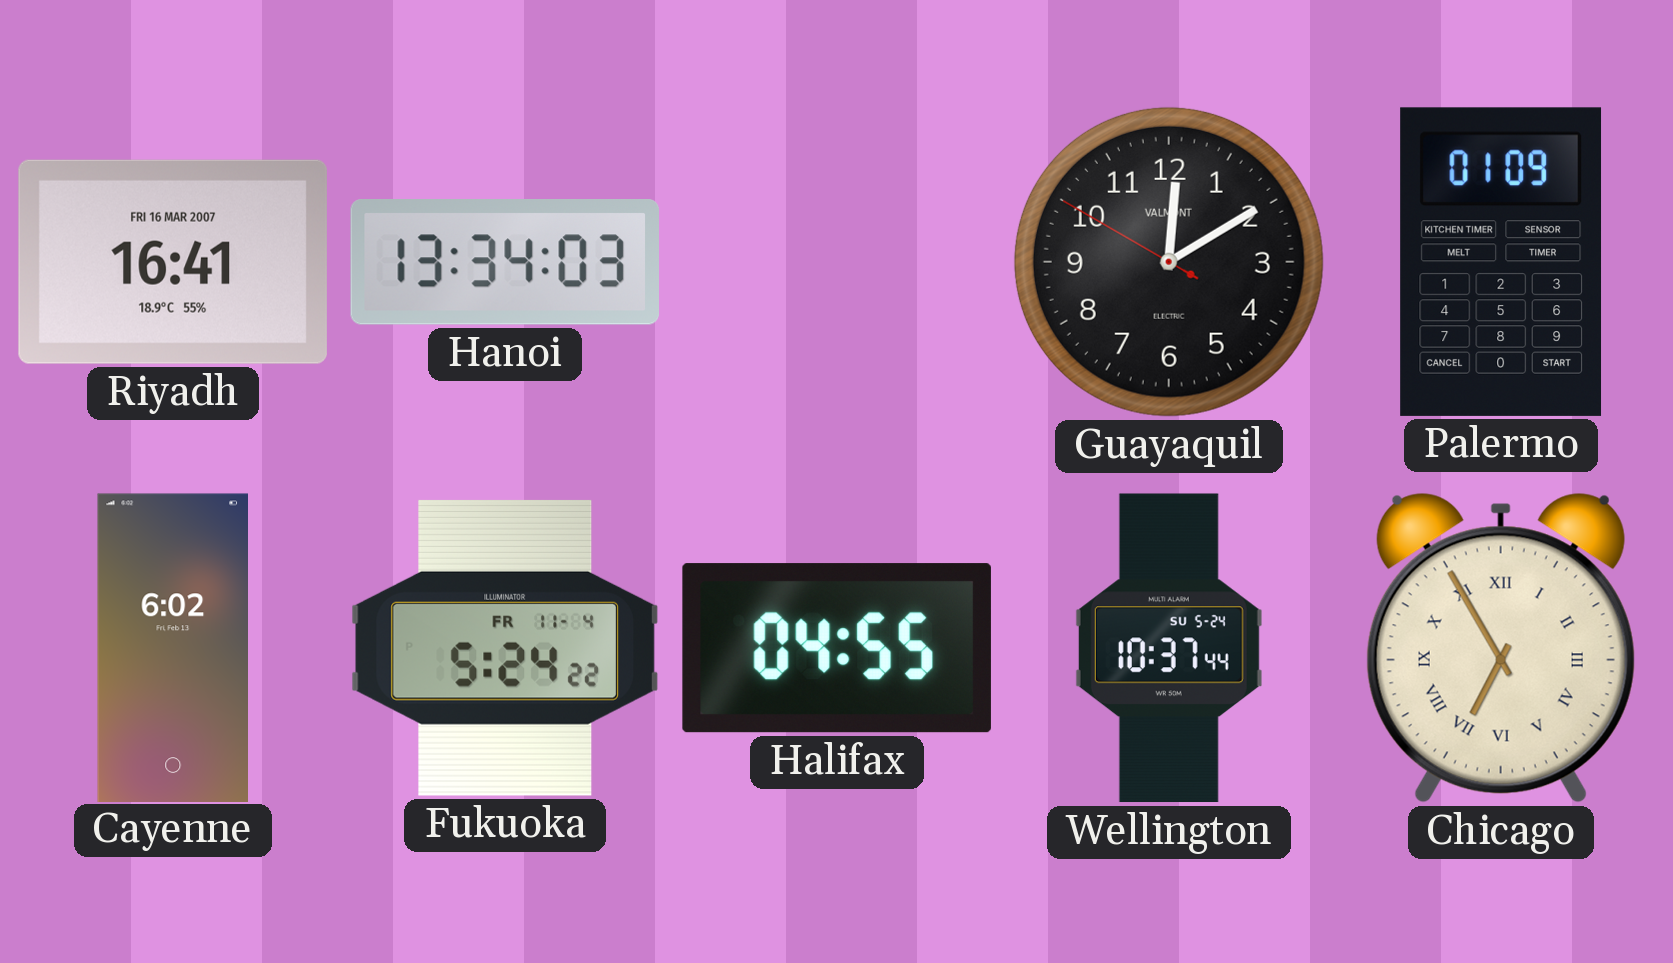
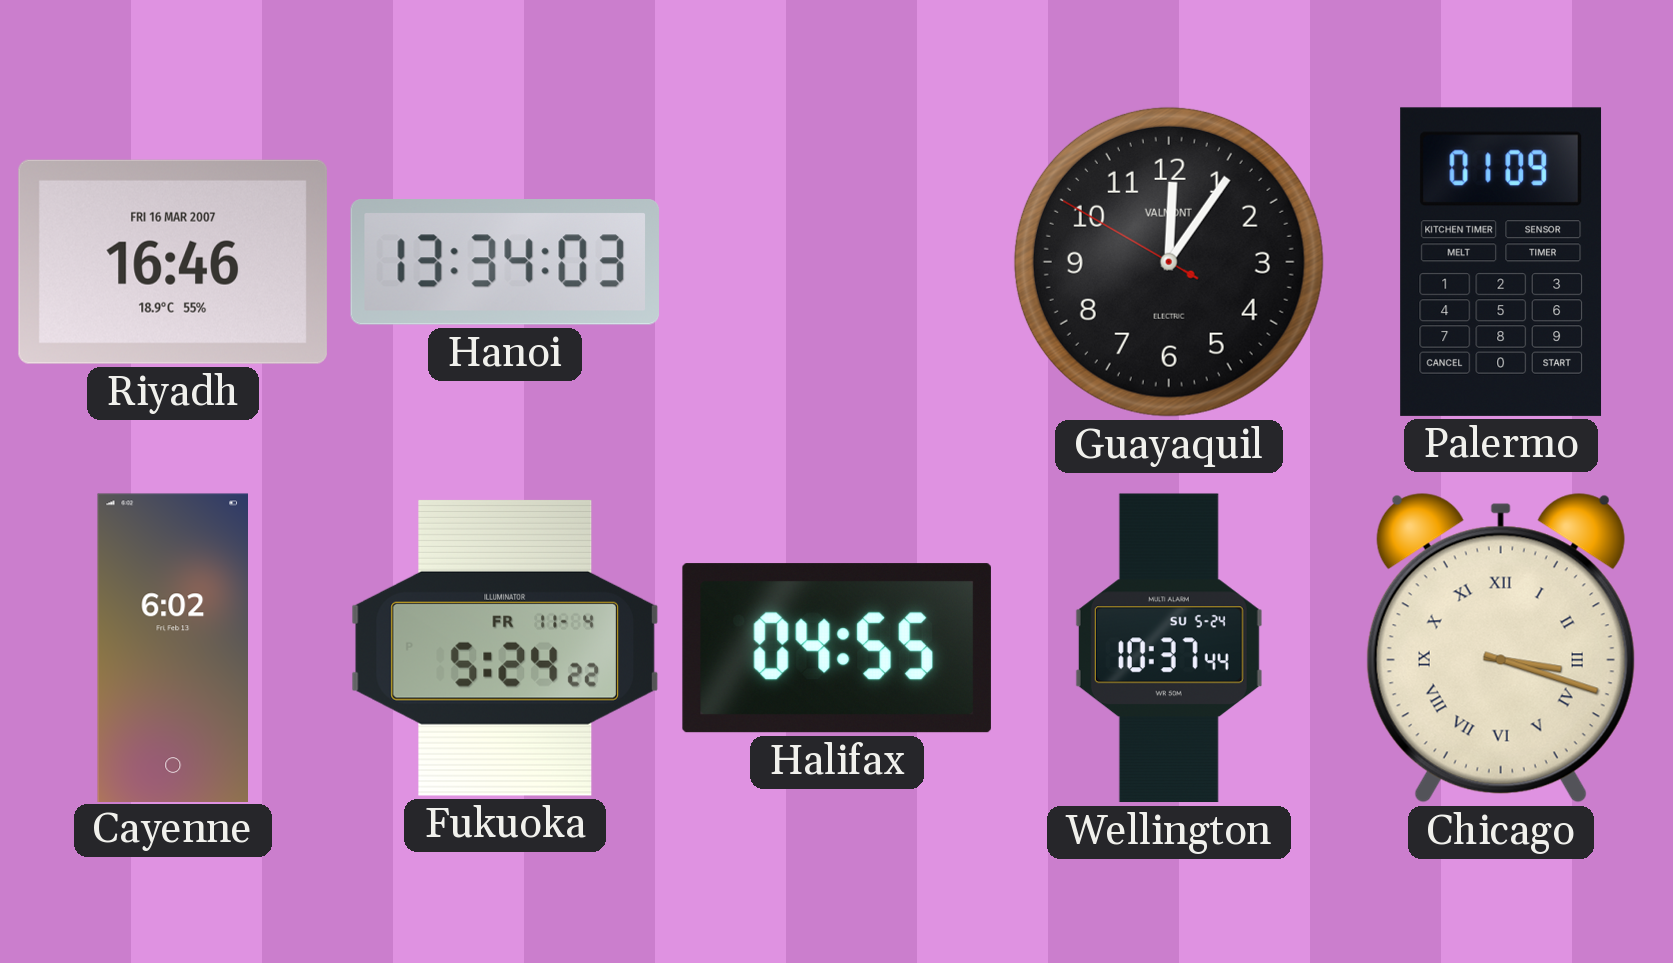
Riyadh: 16:41 -> 16:46 (173, 262)
Guayaquil: 12:09 -> 12:05 (1169, 262)
Chicago: 6:55 -> 3:18 (1501, 648)
